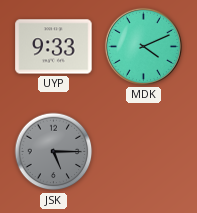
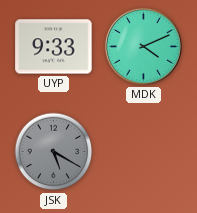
JSK: 5:15 -> 5:20 (54, 152)
